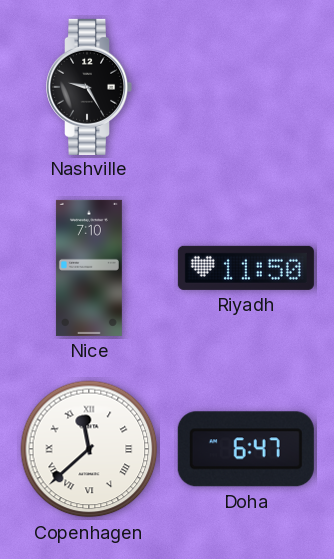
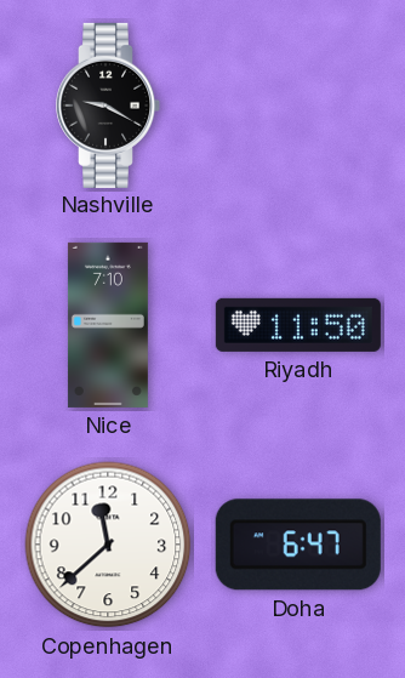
Nashville: 9:25 -> 9:20 (109, 106)
Copenhagen numerals: Roman -> Arabic (108, 545)
